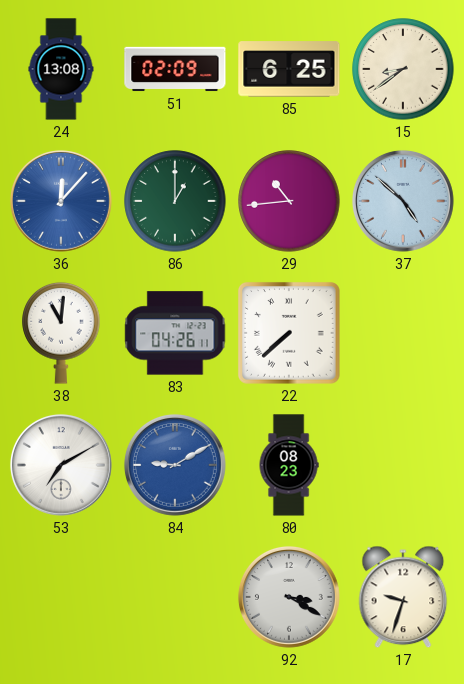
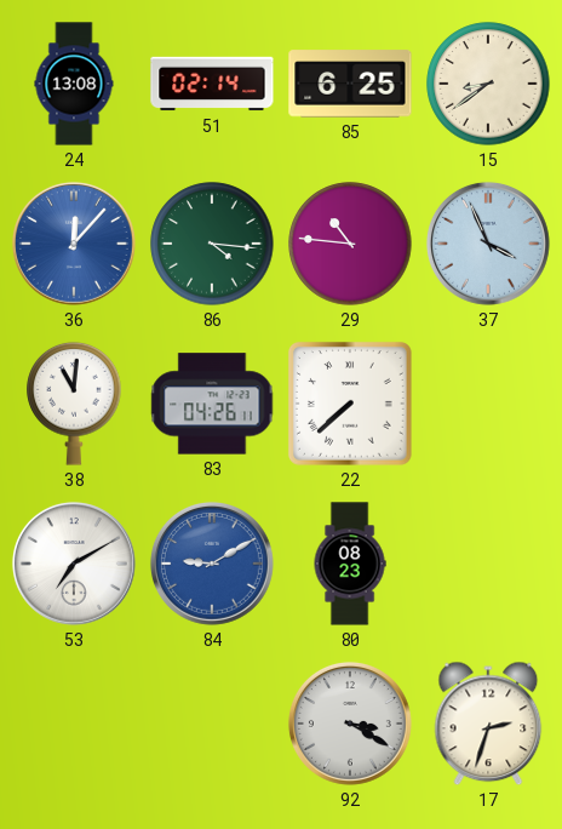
51: 02:09 -> 02:14 (212, 84)
86: 1:00 -> 4:16 (212, 244)
29: 10:44 -> 10:46 (350, 244)
37: 4:52 -> 3:56 (488, 244)
17: 9:33 -> 2:33 (488, 724)
